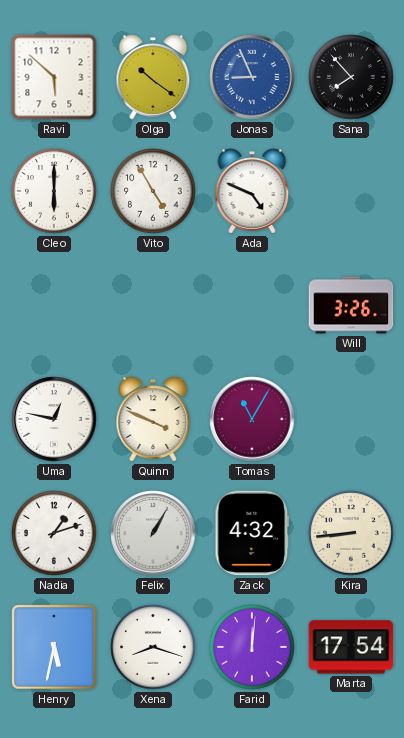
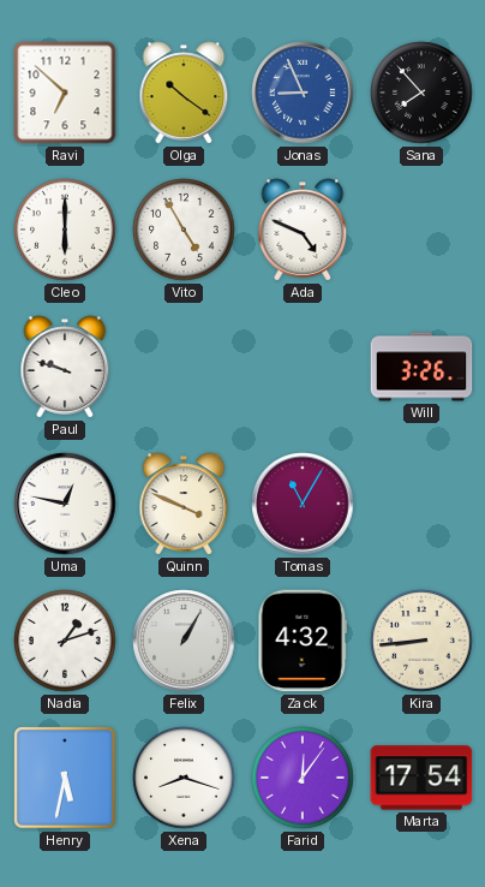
Ravi: 5:52 -> 6:52 (65, 93)
Paul: none -> 9:48 (65, 367)
Farid: 12:01 -> 12:06 (303, 778)
